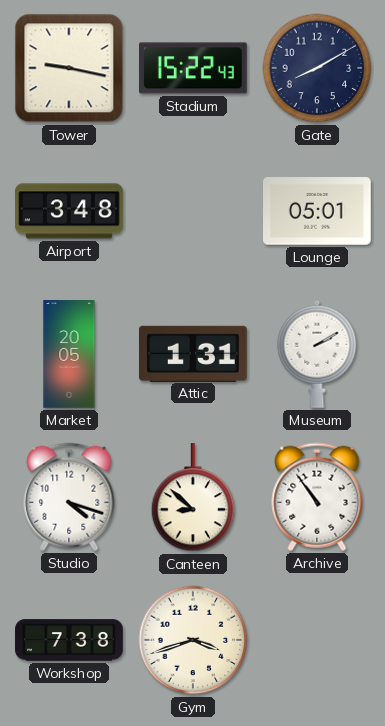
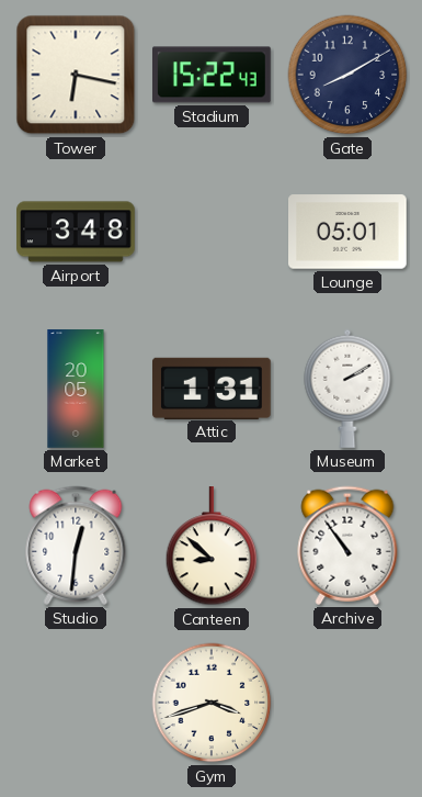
Tower: 9:17 -> 6:17 (76, 75)
Studio: 4:18 -> 12:31 (76, 546)
Workshop: 7:38 -> none (69, 640)
